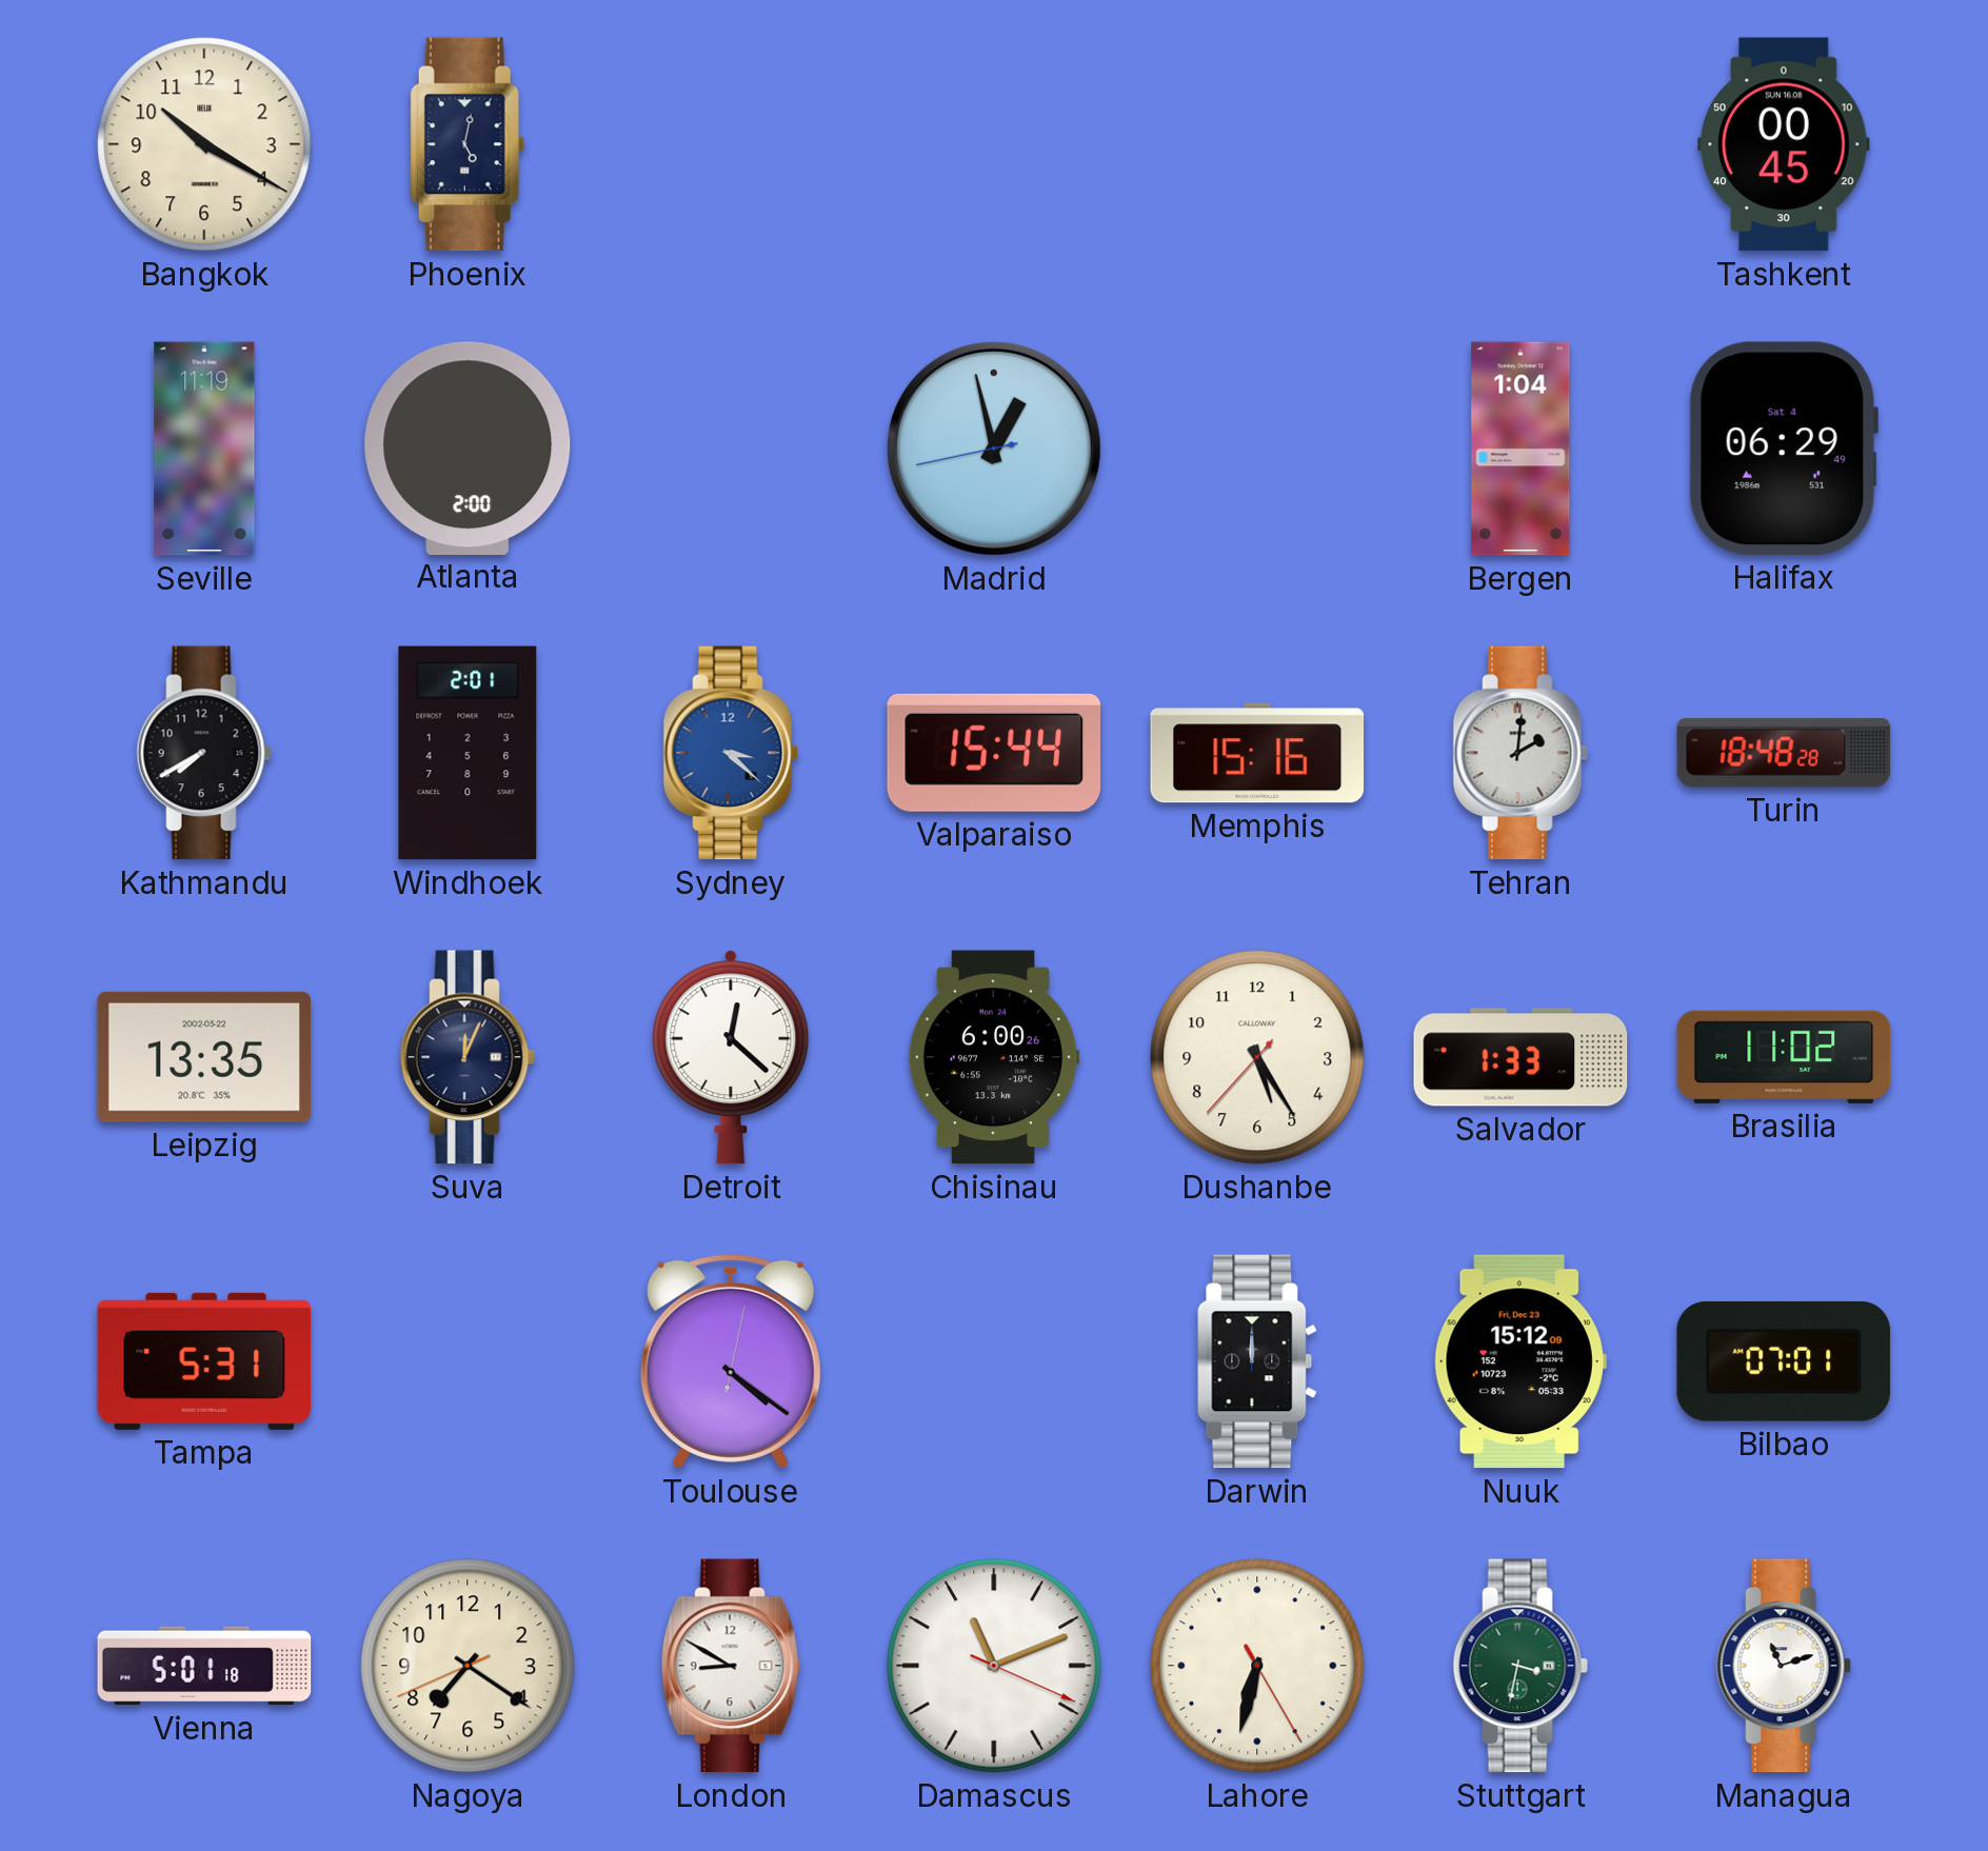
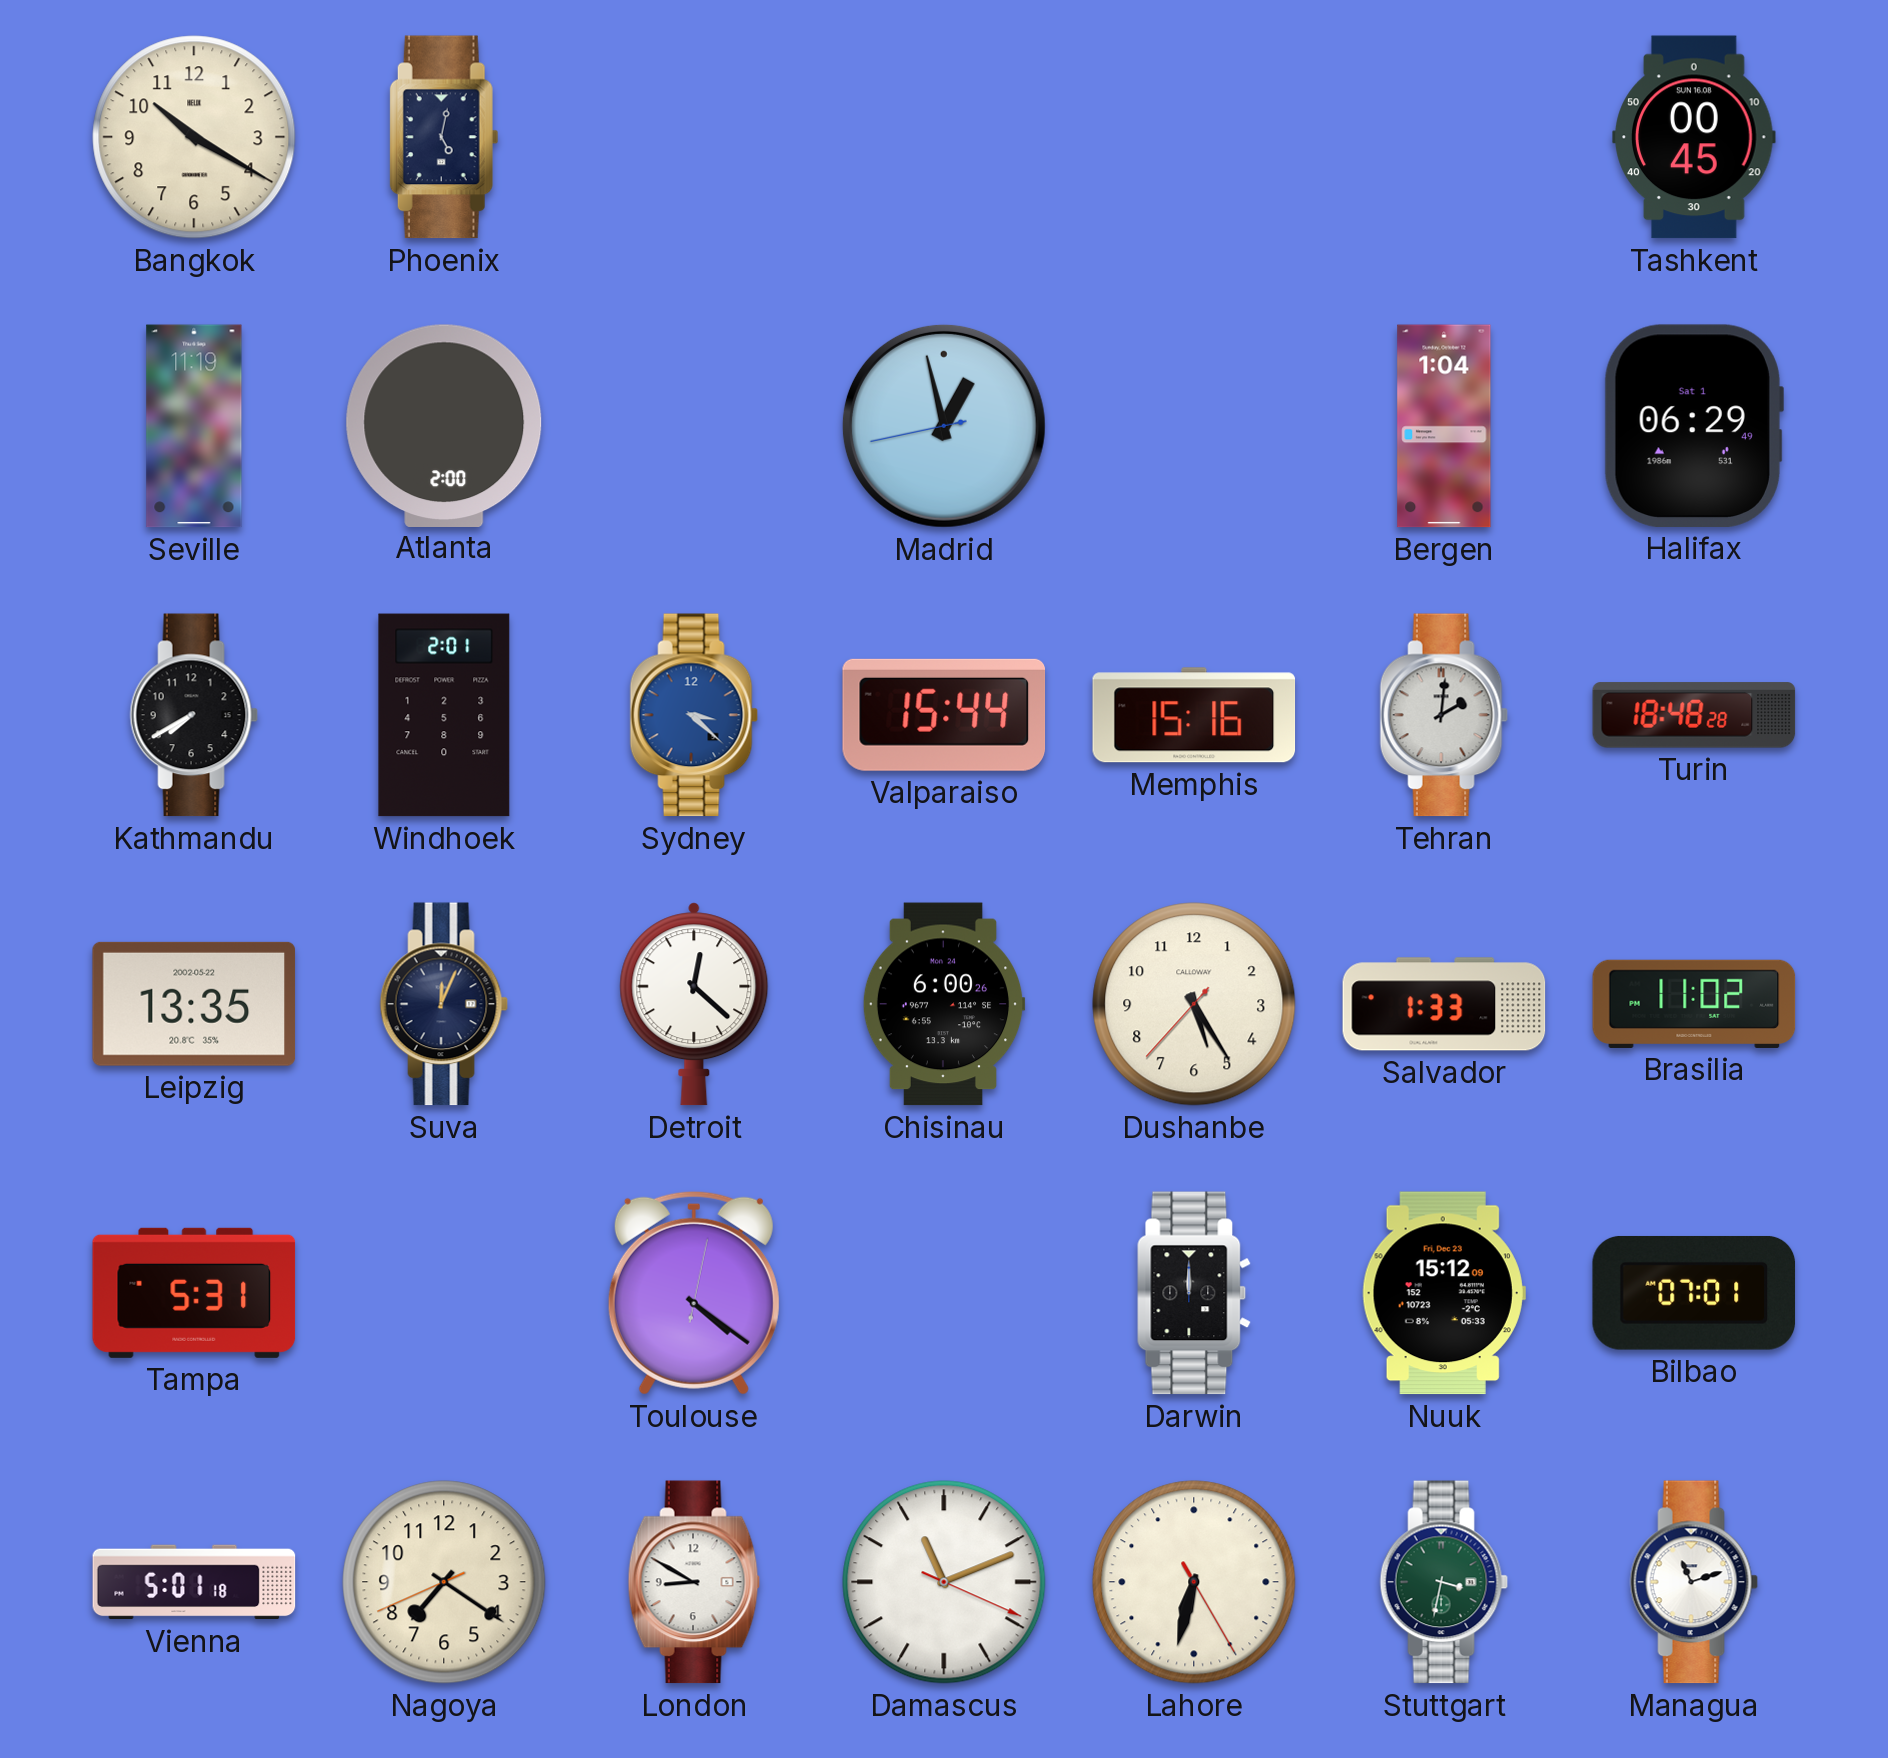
Halifax date: Sat 4 -> Sat 1 (1693, 426)
